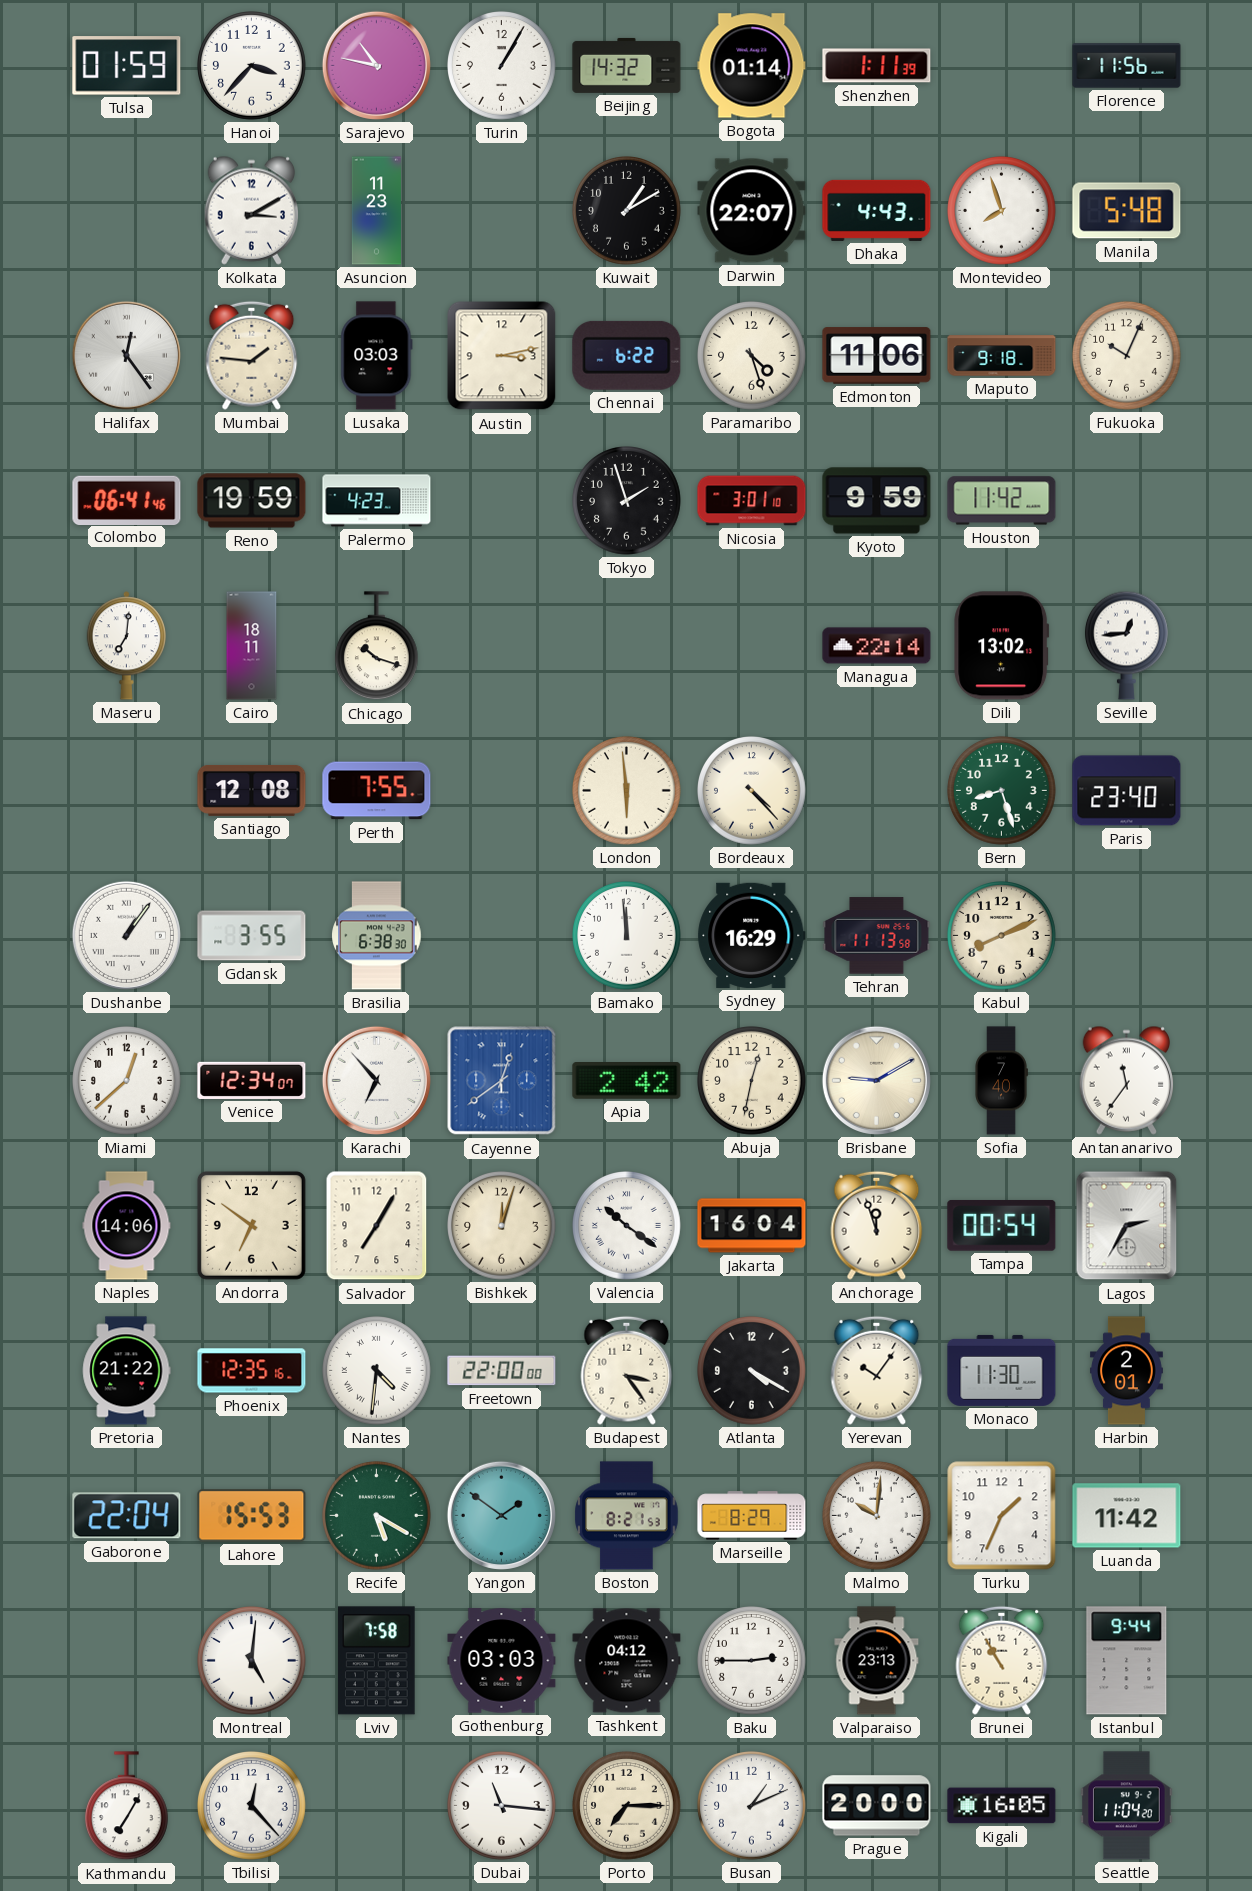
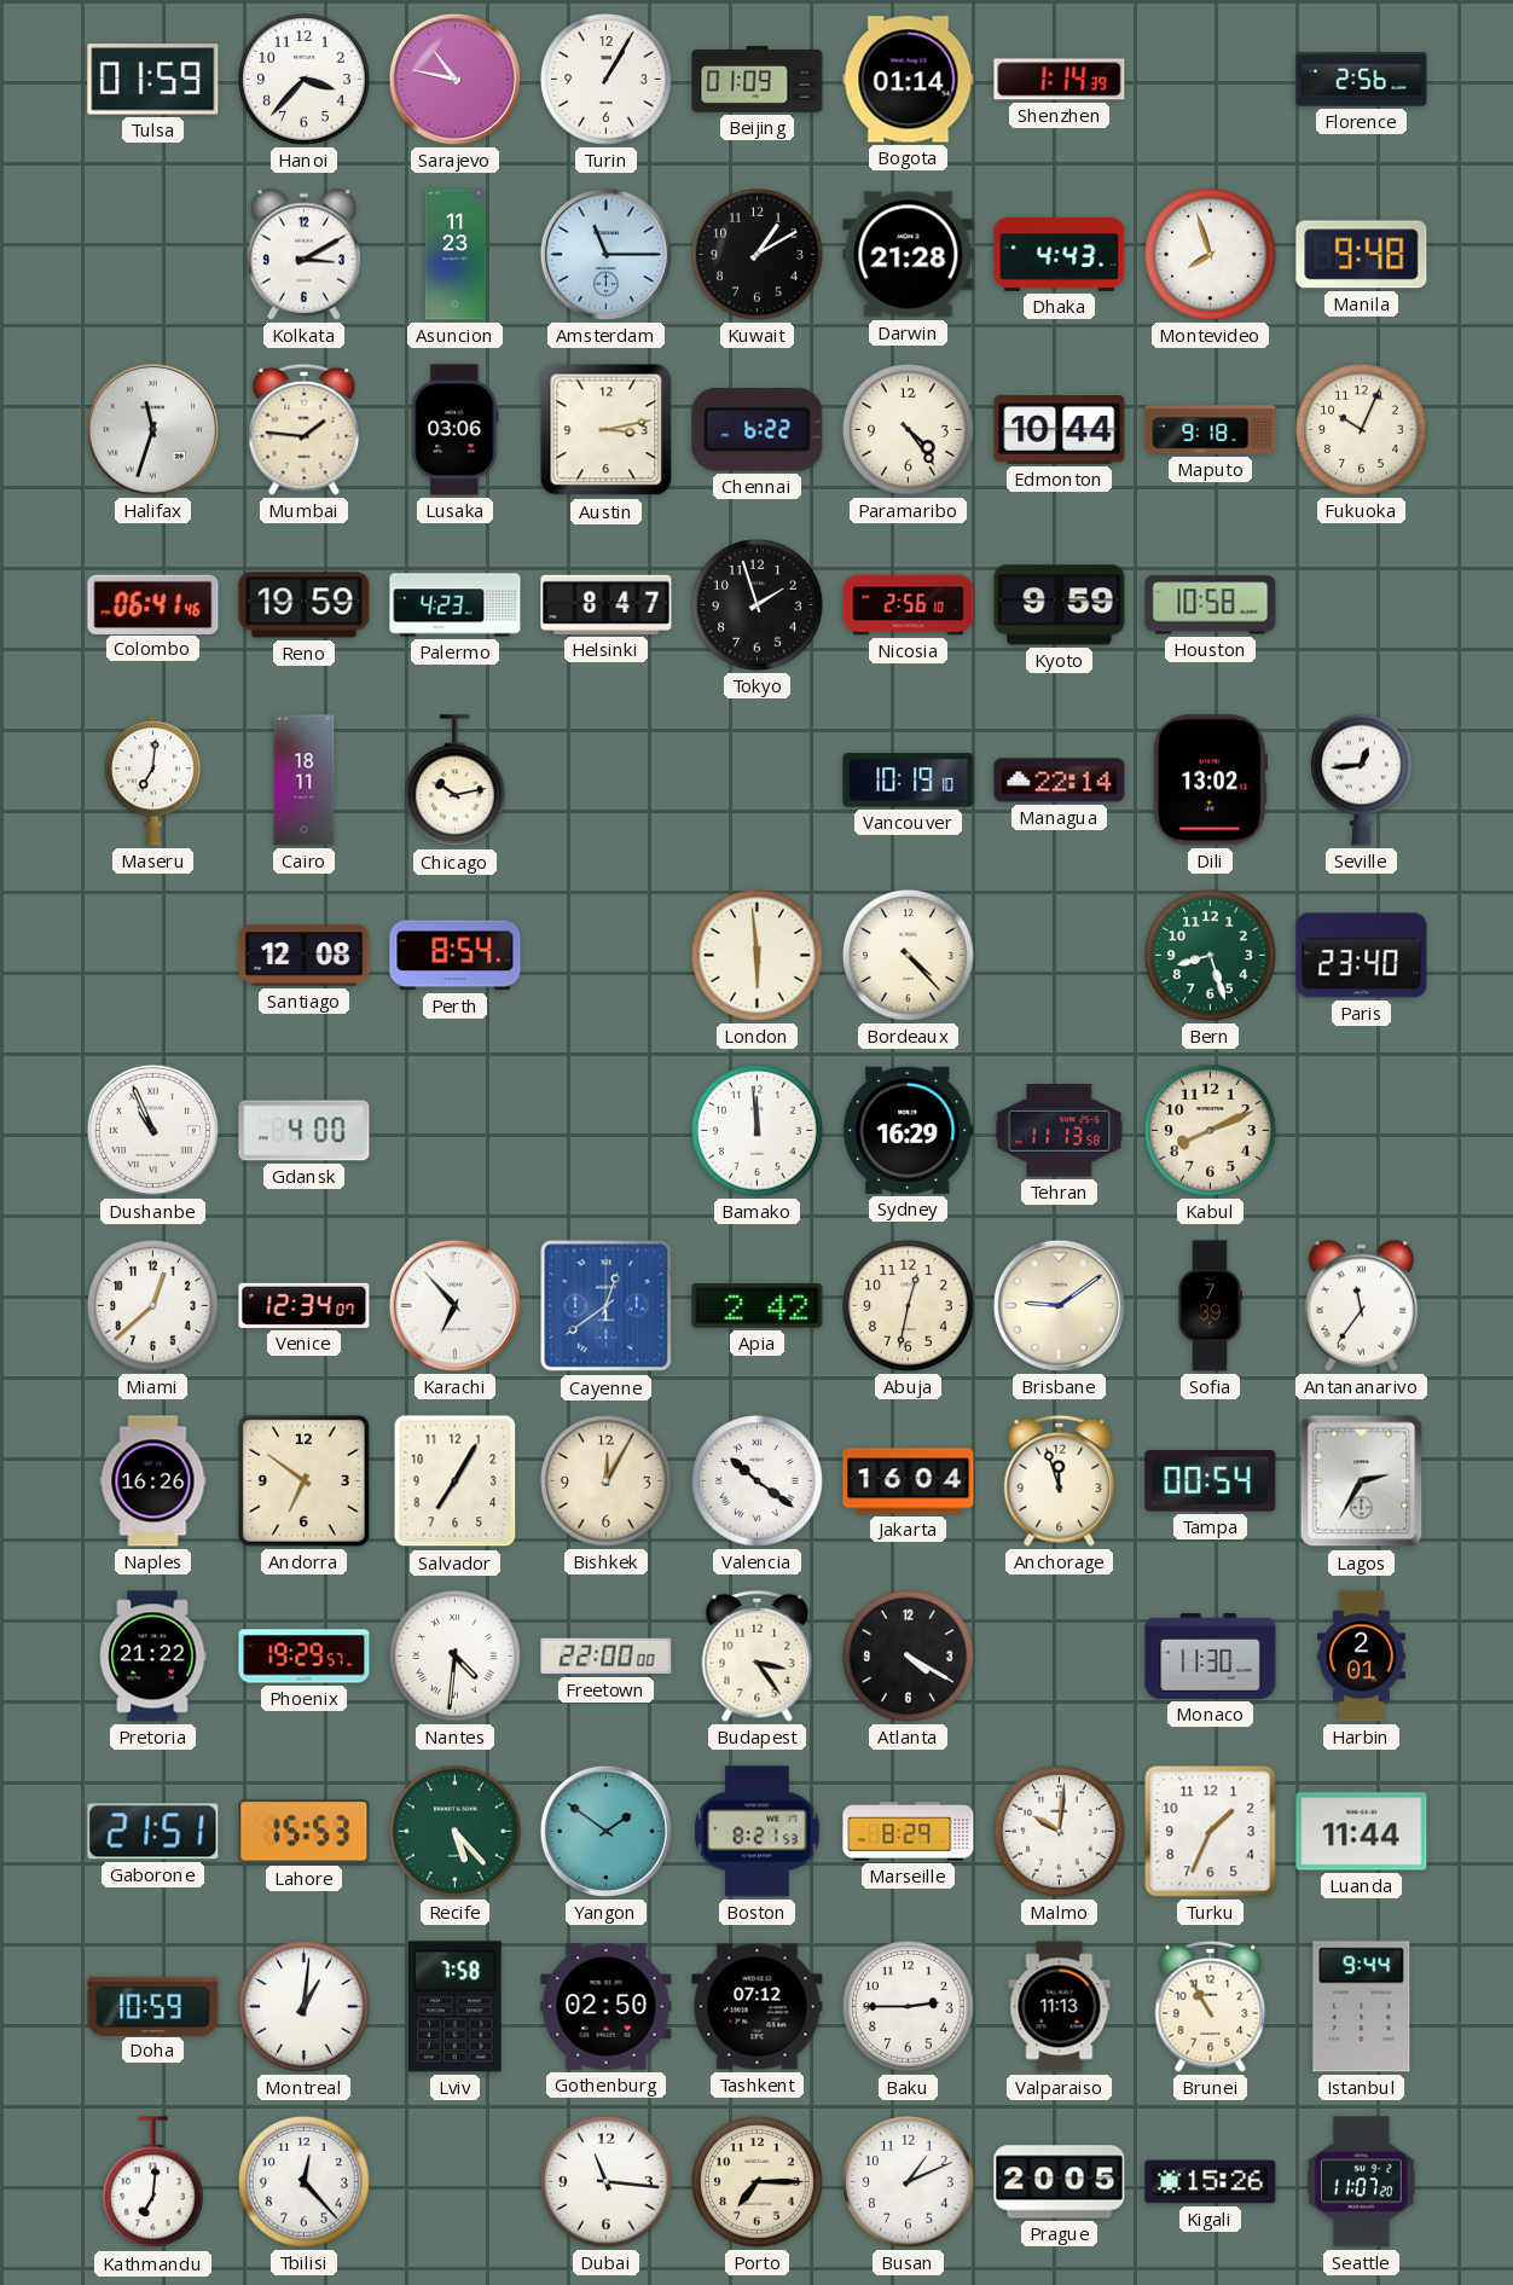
Beijing: 14:32 -> 01:09 (758, 79)
Shenzhen: 1:11 -> 1:14 (1060, 80)
Florence: 11:56 -> 2:56 (1362, 80)
Amsterdam: none -> 11:15 (605, 254)
Darwin: 22:07 -> 21:28 (909, 255)
Manila: 5:48 -> 9:48 (1362, 255)
Halifax: 12:24 -> 11:33 (152, 429)
Lusaka: 03:03 -> 03:06 (456, 430)
Paramaribo: 4:27 -> 4:24 (909, 430)
Edmonton: 11:06 -> 10:44 (1060, 430)
Helsinki: none -> 8:47 (607, 604)
Nicosia: 3:01 -> 2:56 (909, 605)
Houston: 11:42 -> 10:58 (1211, 605)
Chicago: 10:18 -> 10:13 (456, 781)
Vancouver: none -> 10:19 (909, 781)
Perth: 7:55 -> 8:54 (456, 956)
Dushanbe: 1:06 -> 10:56 (152, 1130)
Gdansk: 3:55 -> 4:00 (305, 1131)
Brasilia: 6:38 -> none (377, 936)
Brisbane: 9:10 -> 9:09 (1059, 1305)
Sofia: 7:40 -> 7:39 (1210, 1306)
Naples: 14:06 -> 16:26 (153, 1481)
Bishkek: 12:03 -> 12:05 (607, 1481)
Phoenix: 12:35 -> 19:29 (305, 1657)
Yerevan: 10:06 -> none (877, 1370)
Gaborone: 22:04 -> 21:51 (153, 1832)
Recife: 5:20 -> 5:23 (456, 1832)
Luanda: 11:42 -> 11:44 (1362, 1832)
Doha: none -> 10:59 (153, 2006)
Montreal: 5:01 -> 1:01 (305, 2007)
Gothenburg: 03:03 -> 02:50 (607, 2007)
Tashkent: 04:12 -> 07:12 (758, 2007)
Valparaiso: 23:13 -> 11:13 (1060, 2007)
Kathmandu: 7:05 -> 7:01 (153, 2182)
Prague: 20:00 -> 20:05 (1060, 2182)
Kigali: 16:05 -> 15:26 (1211, 2182)
Seattle: 11:04 -> 11:07 (1362, 2182)
